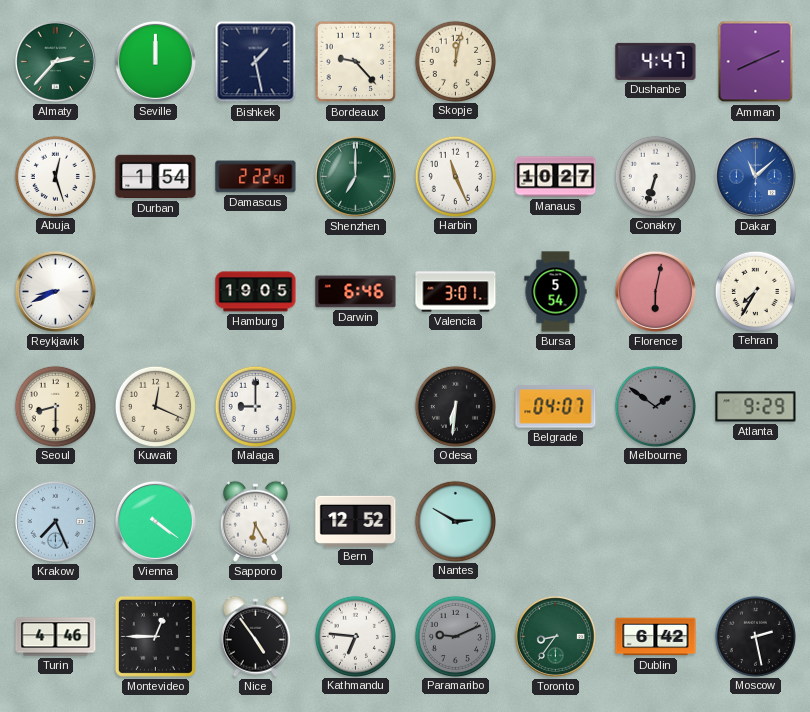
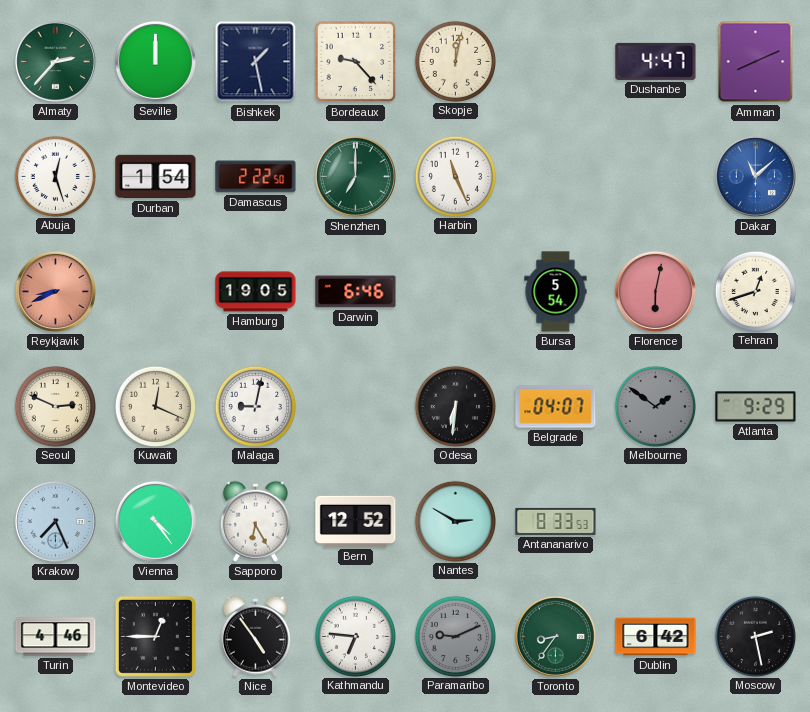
Manaus: 10:27 -> none (556, 177)
Conakry: 6:33 -> none (655, 176)
Reykjavik dial: white -> salmon (55, 291)
Valencia: 3:01 -> none (456, 292)
Tehran: 7:35 -> 12:42 (755, 291)
Seoul: 8:30 -> 2:49 (55, 406)
Malaga: 9:00 -> 9:02 (255, 406)
Vienna: 4:21 -> 4:24 (155, 521)
Antananarivo: none -> 8:33 (556, 521)
